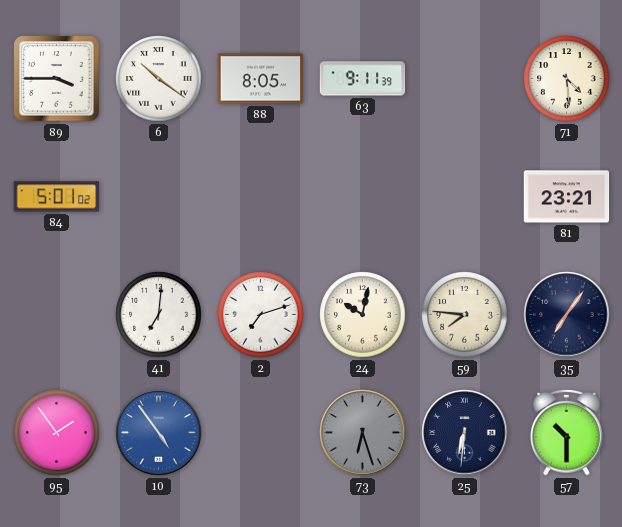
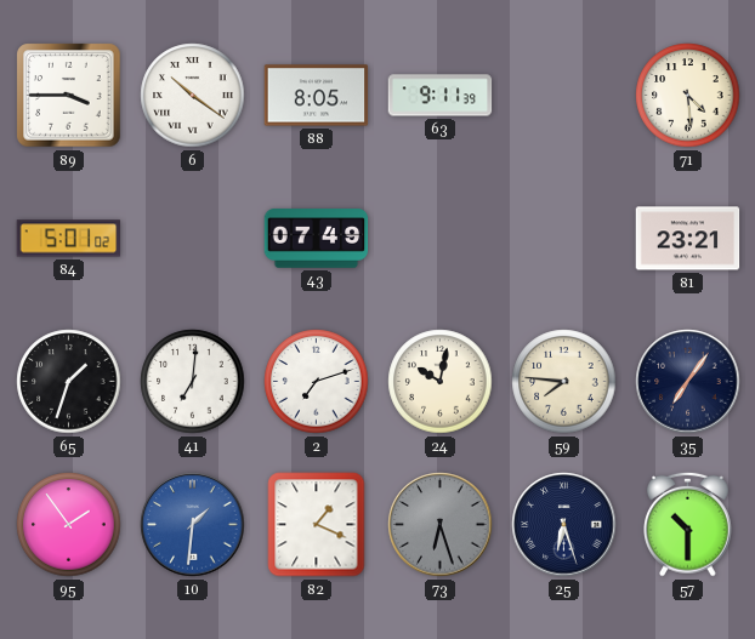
43: none -> 07:49 (317, 239)
65: none -> 1:33 (69, 382)
10: 4:54 -> 1:31 (193, 525)
82: none -> 1:19 (317, 525)
25: 6:31 -> 6:27 (564, 525)
